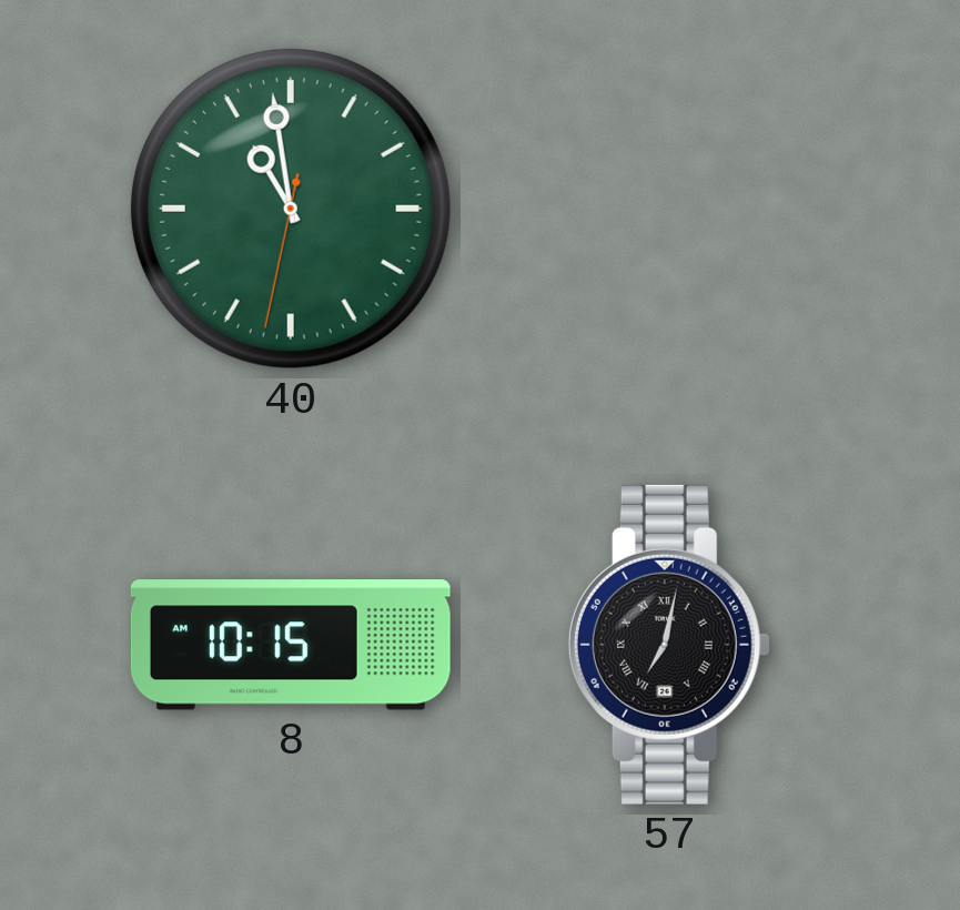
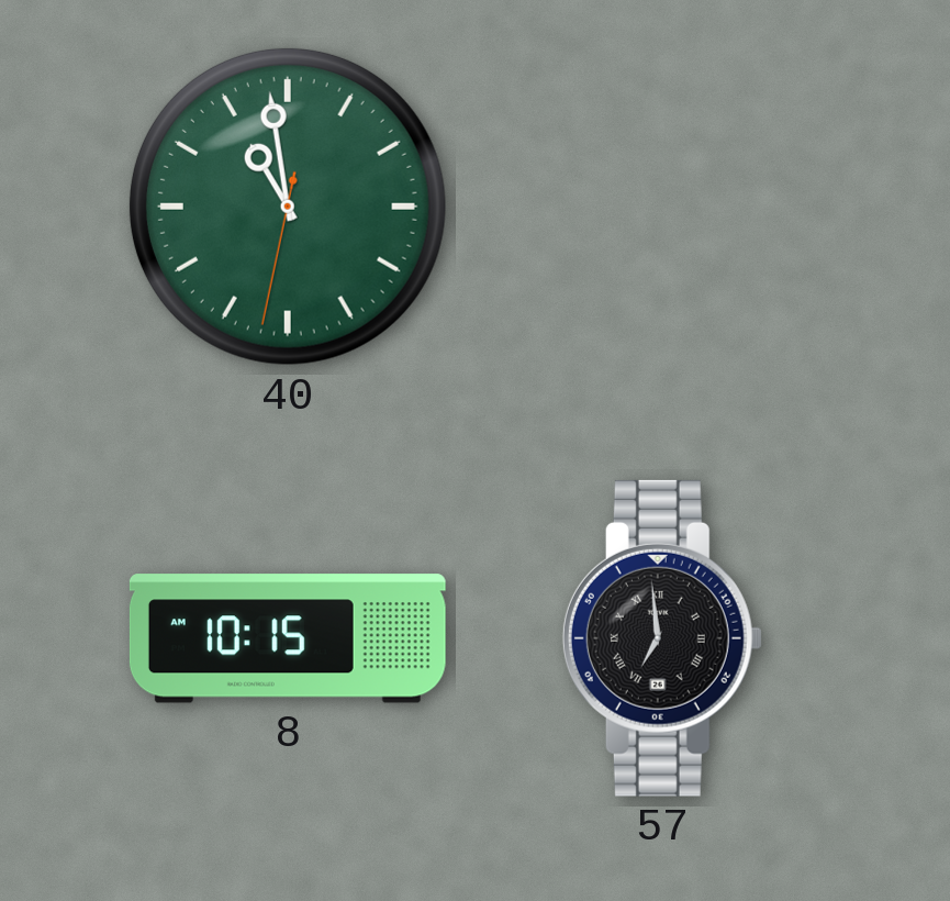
57: 7:02 -> 6:59 (662, 638)
